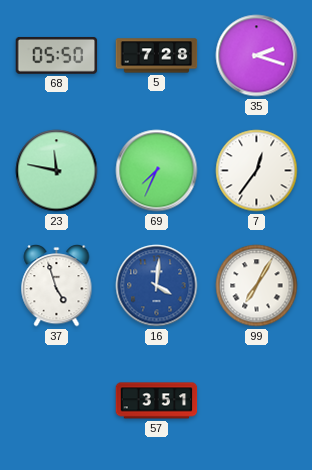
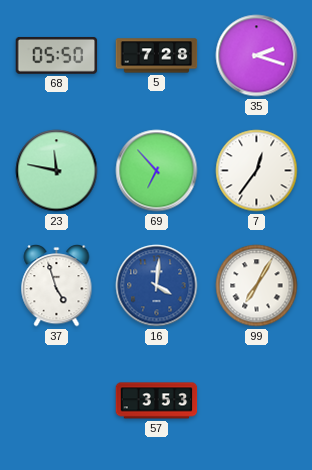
69: 7:34 -> 6:53 (157, 171)
57: 3:51 -> 3:53 (157, 401)
